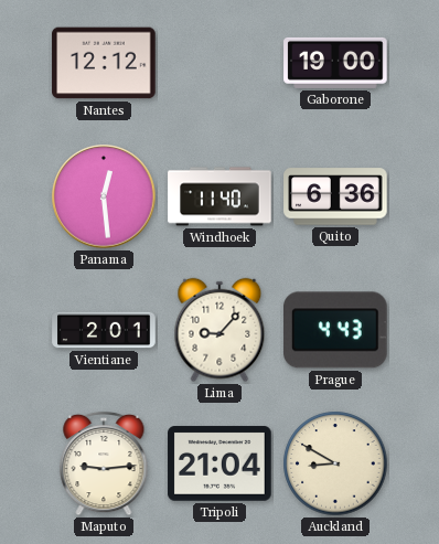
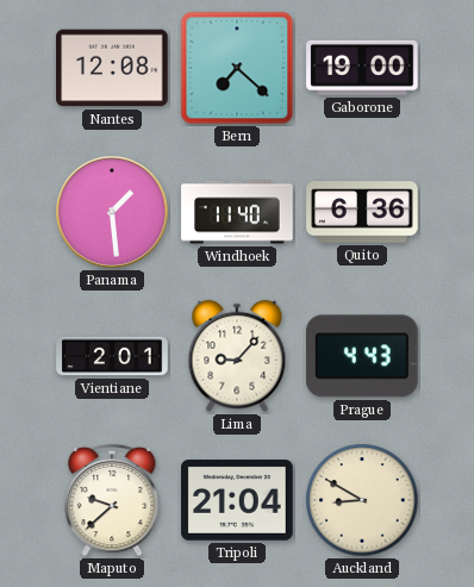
Nantes: 12:12 -> 12:08 (112, 68)
Bern: none -> 7:22 (237, 68)
Panama: 12:29 -> 1:29 (112, 212)
Maputo: 9:14 -> 9:38 (112, 500)
